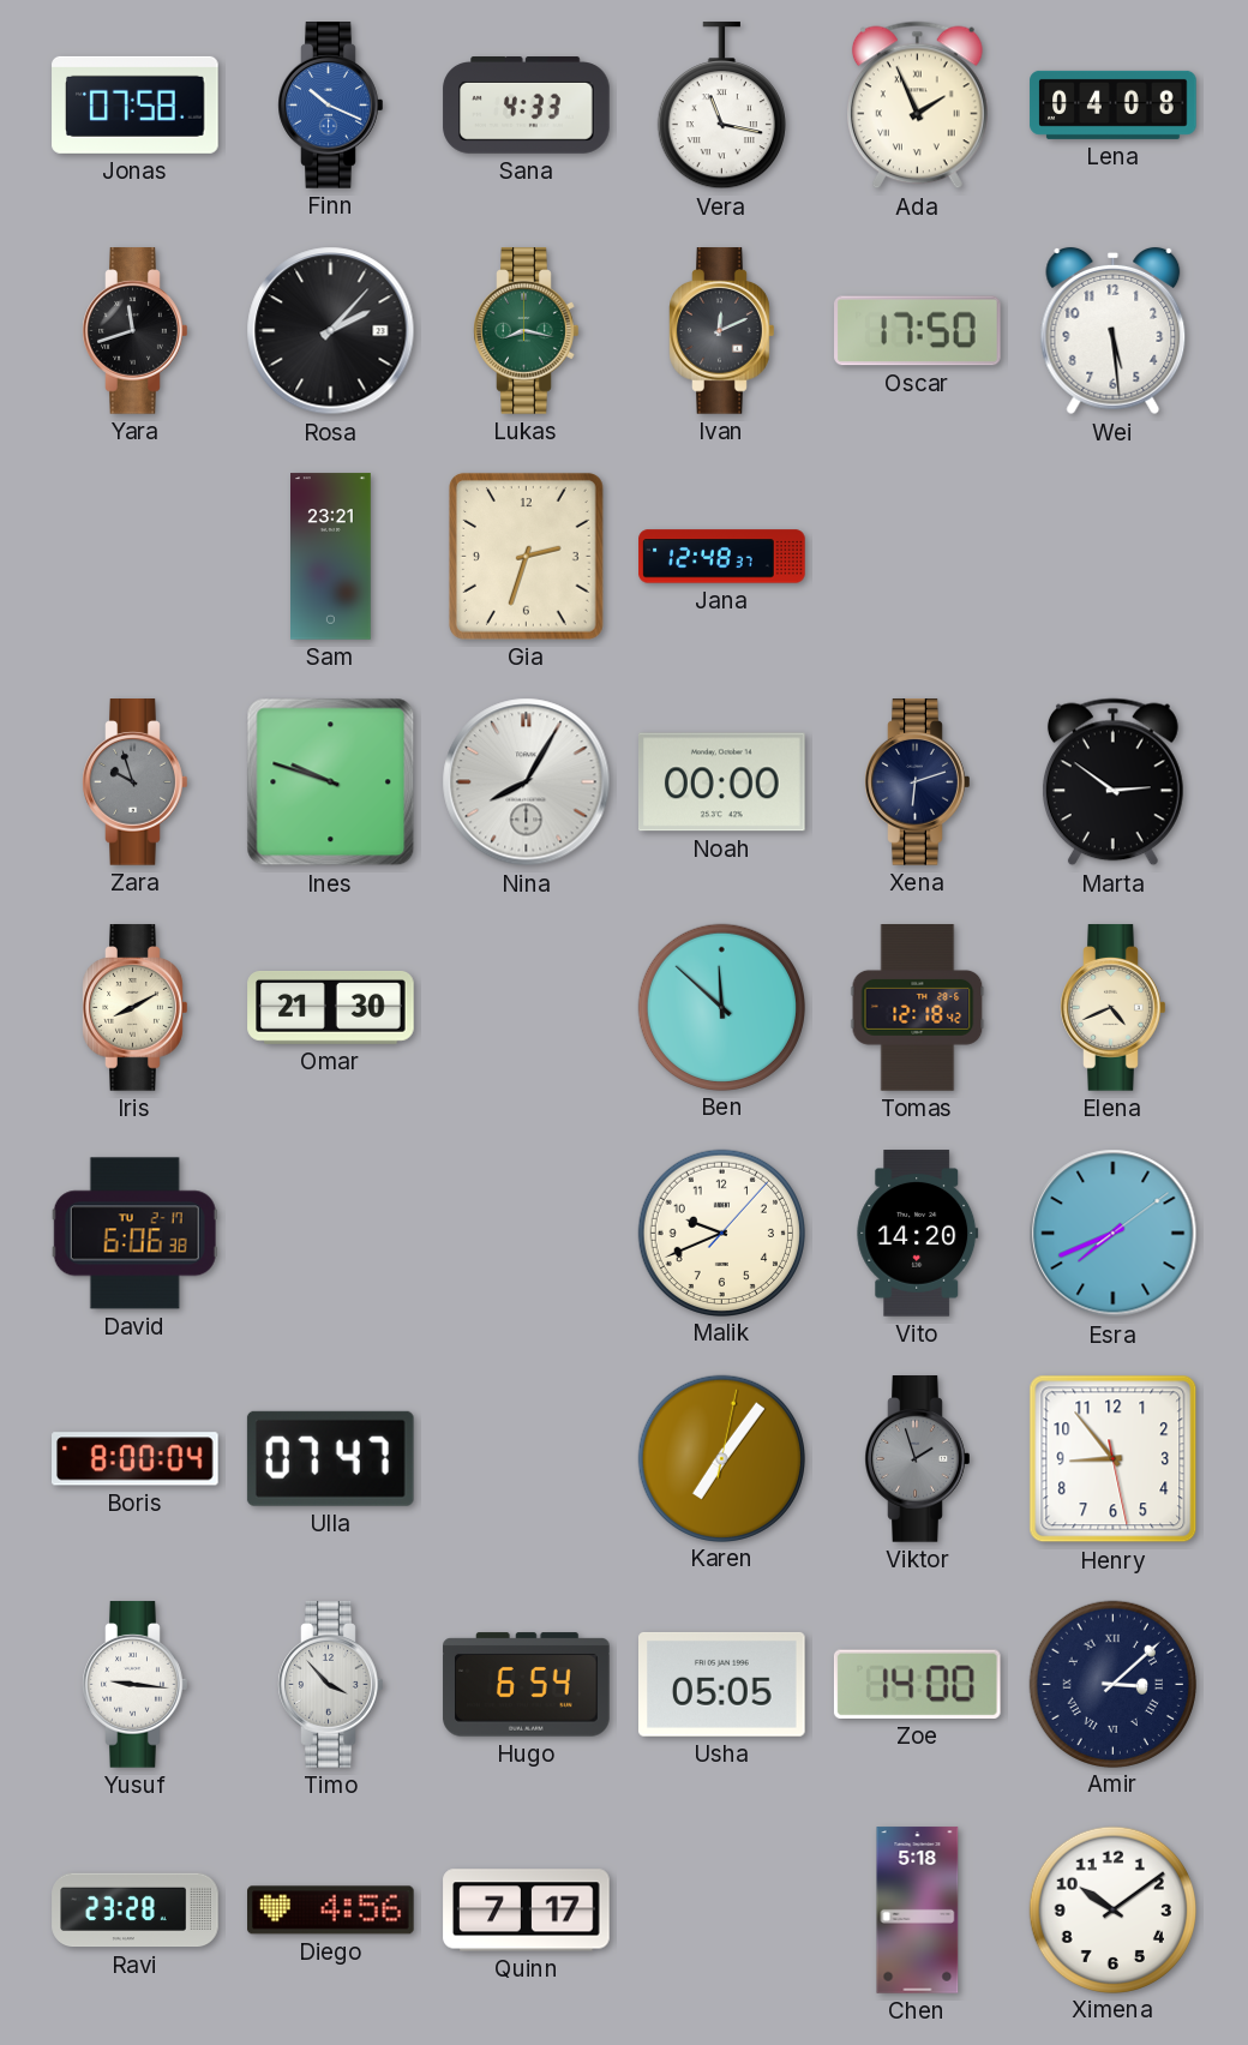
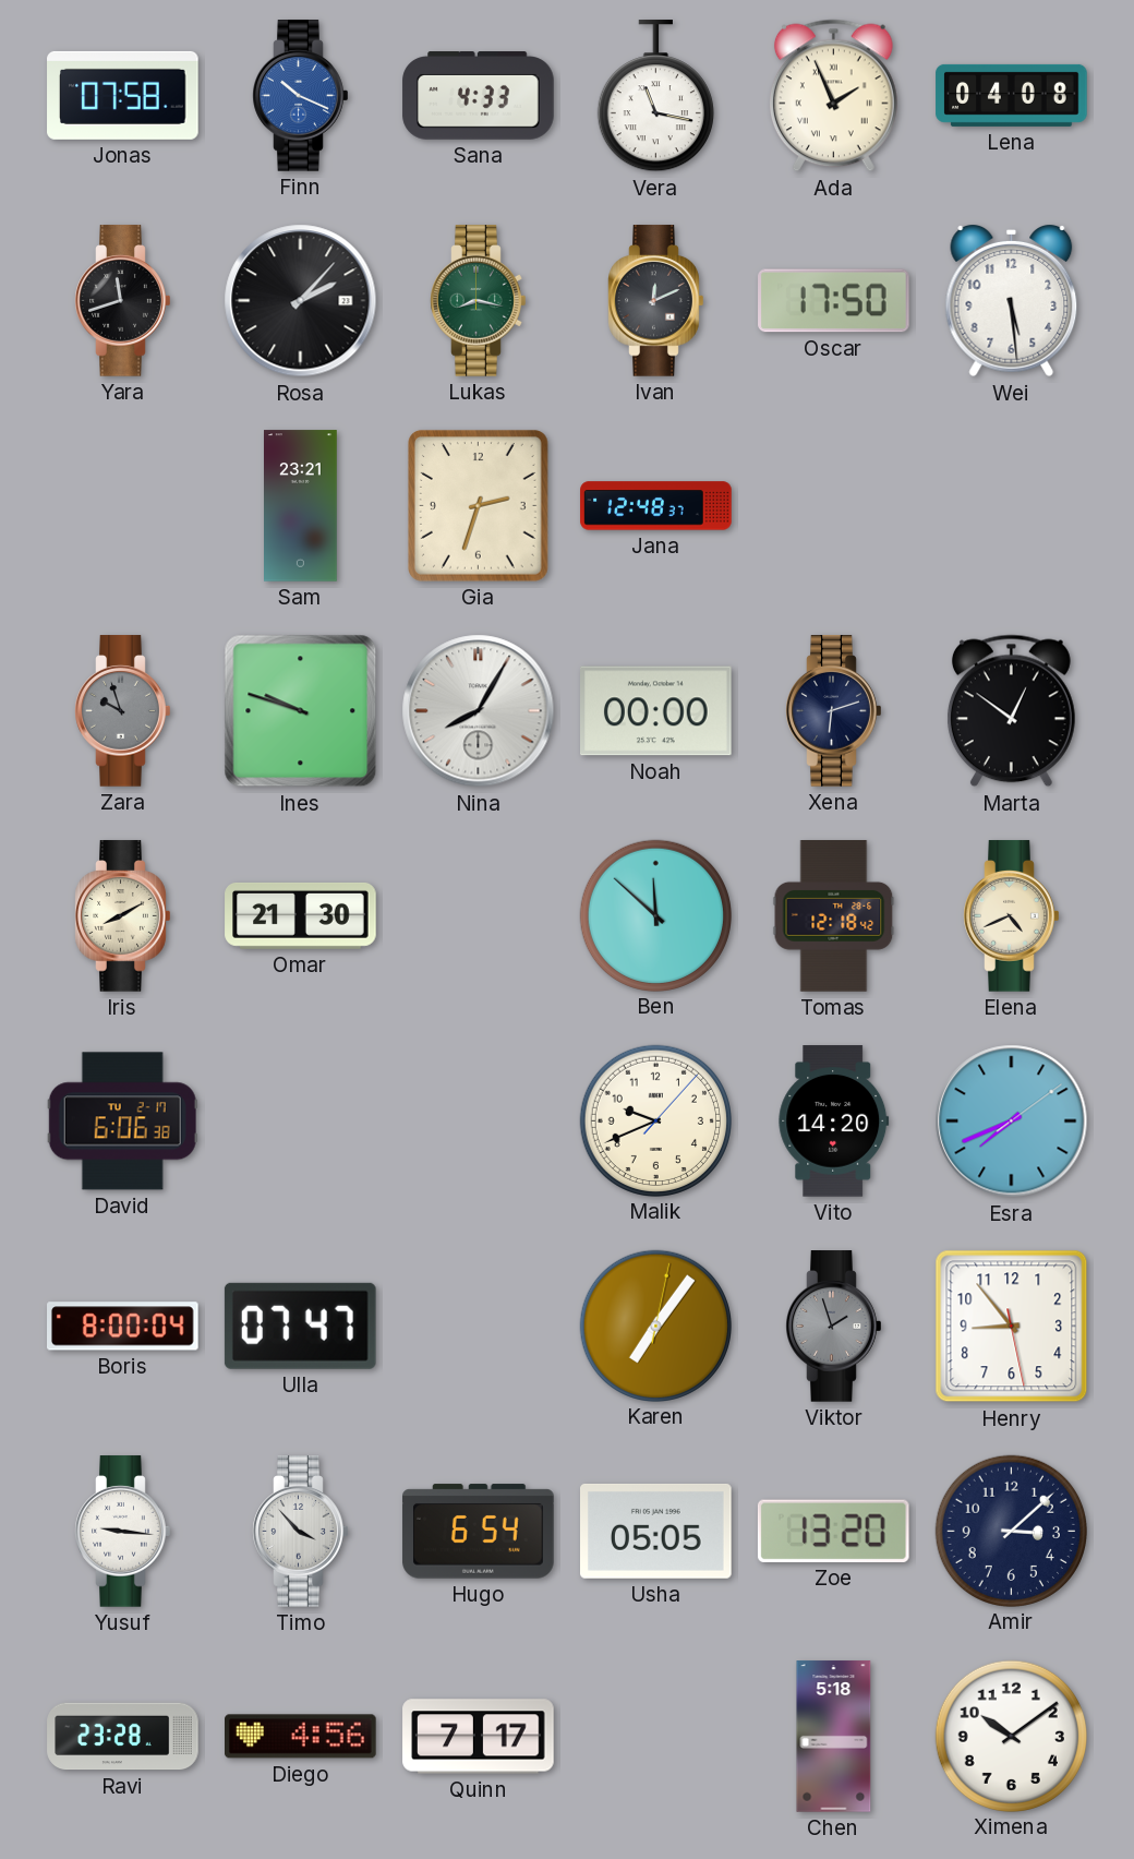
Marta: 2:51 -> 12:51 (1011, 711)
Zoe: 14:00 -> 13:20 (833, 1531)
Amir numerals: Roman -> Arabic (1011, 1531)
